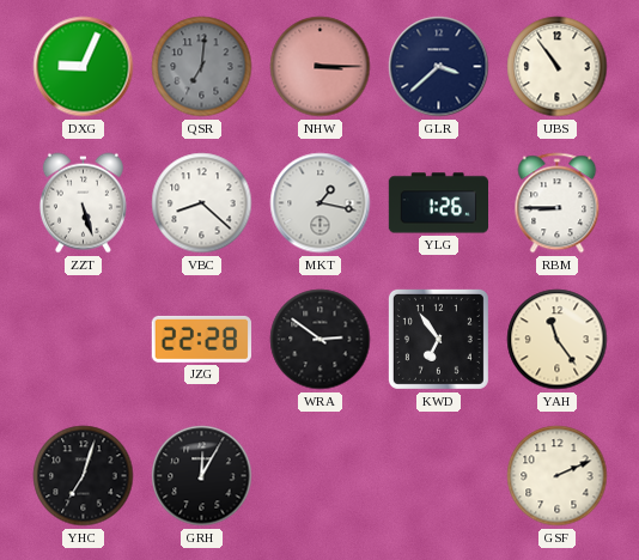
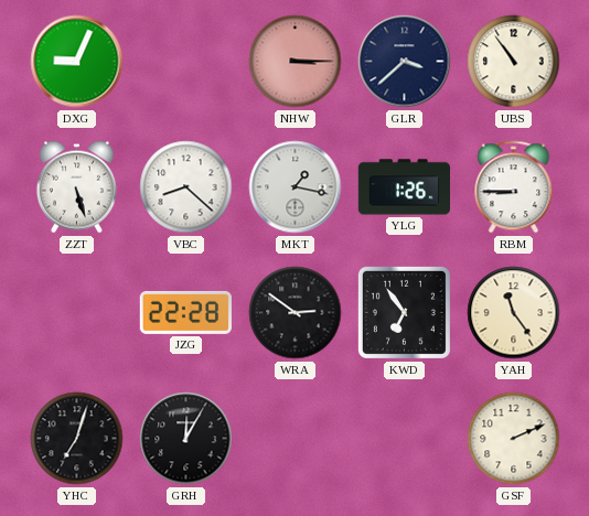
QSR: 7:01 -> none (202, 67)
